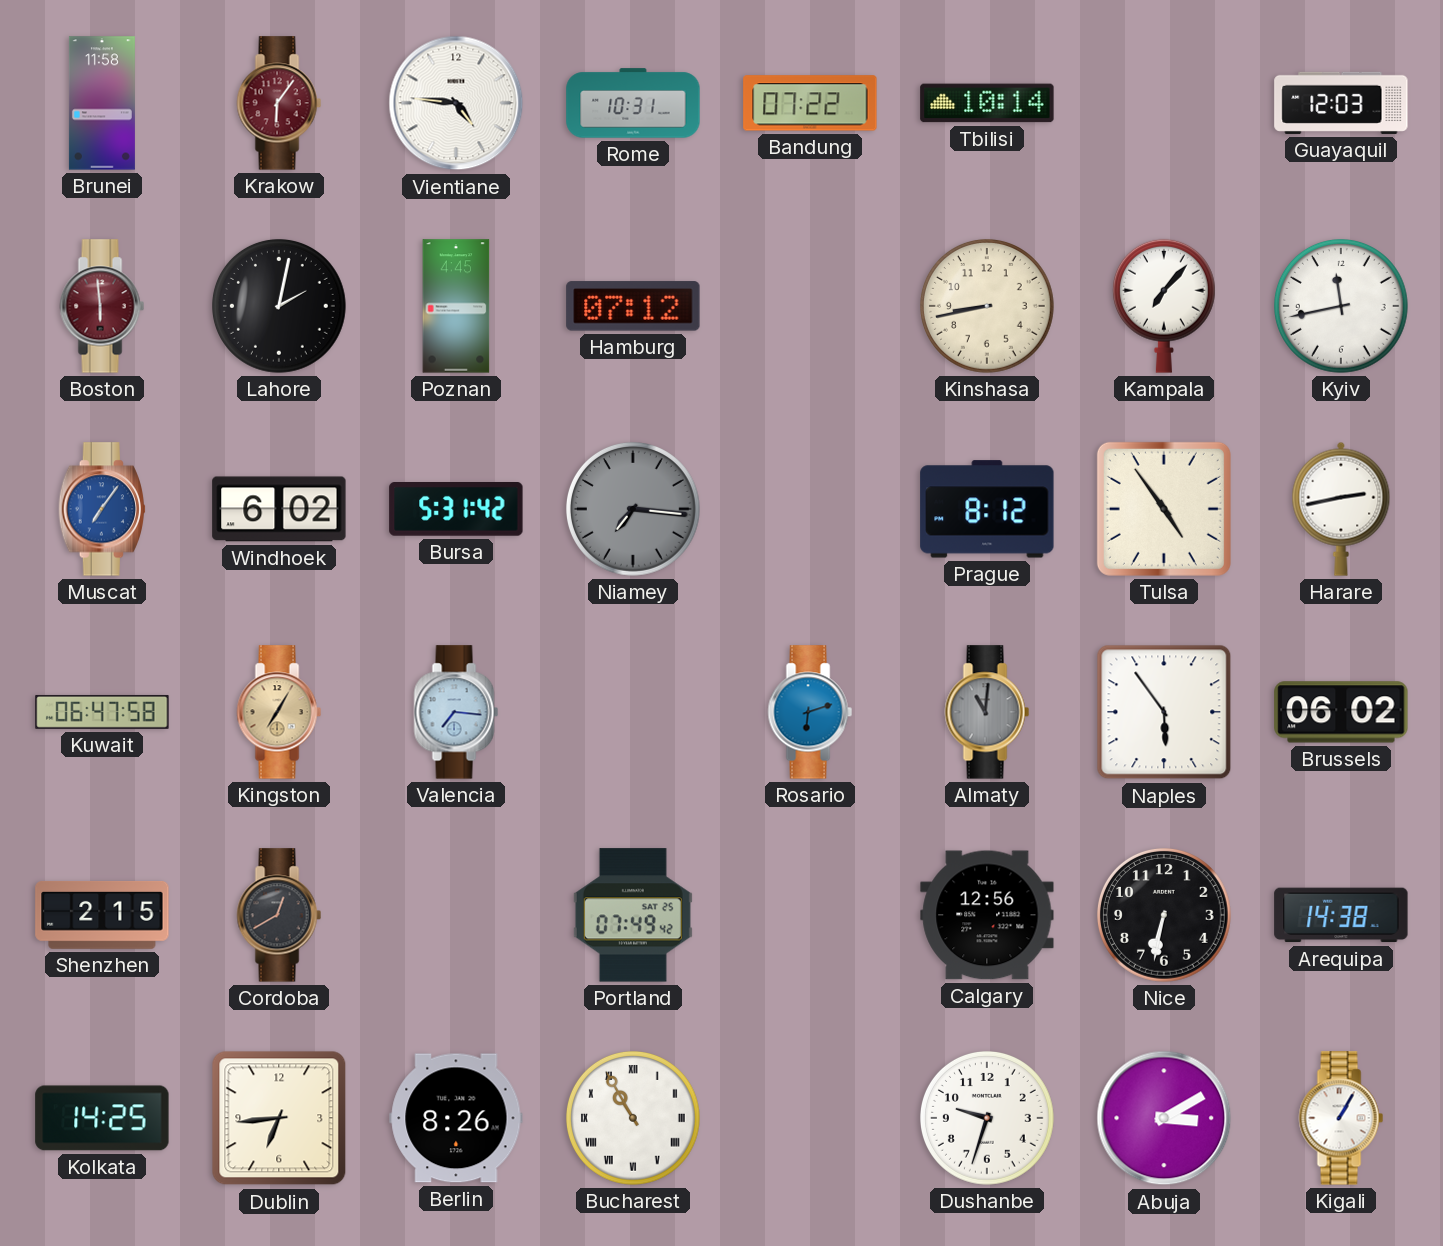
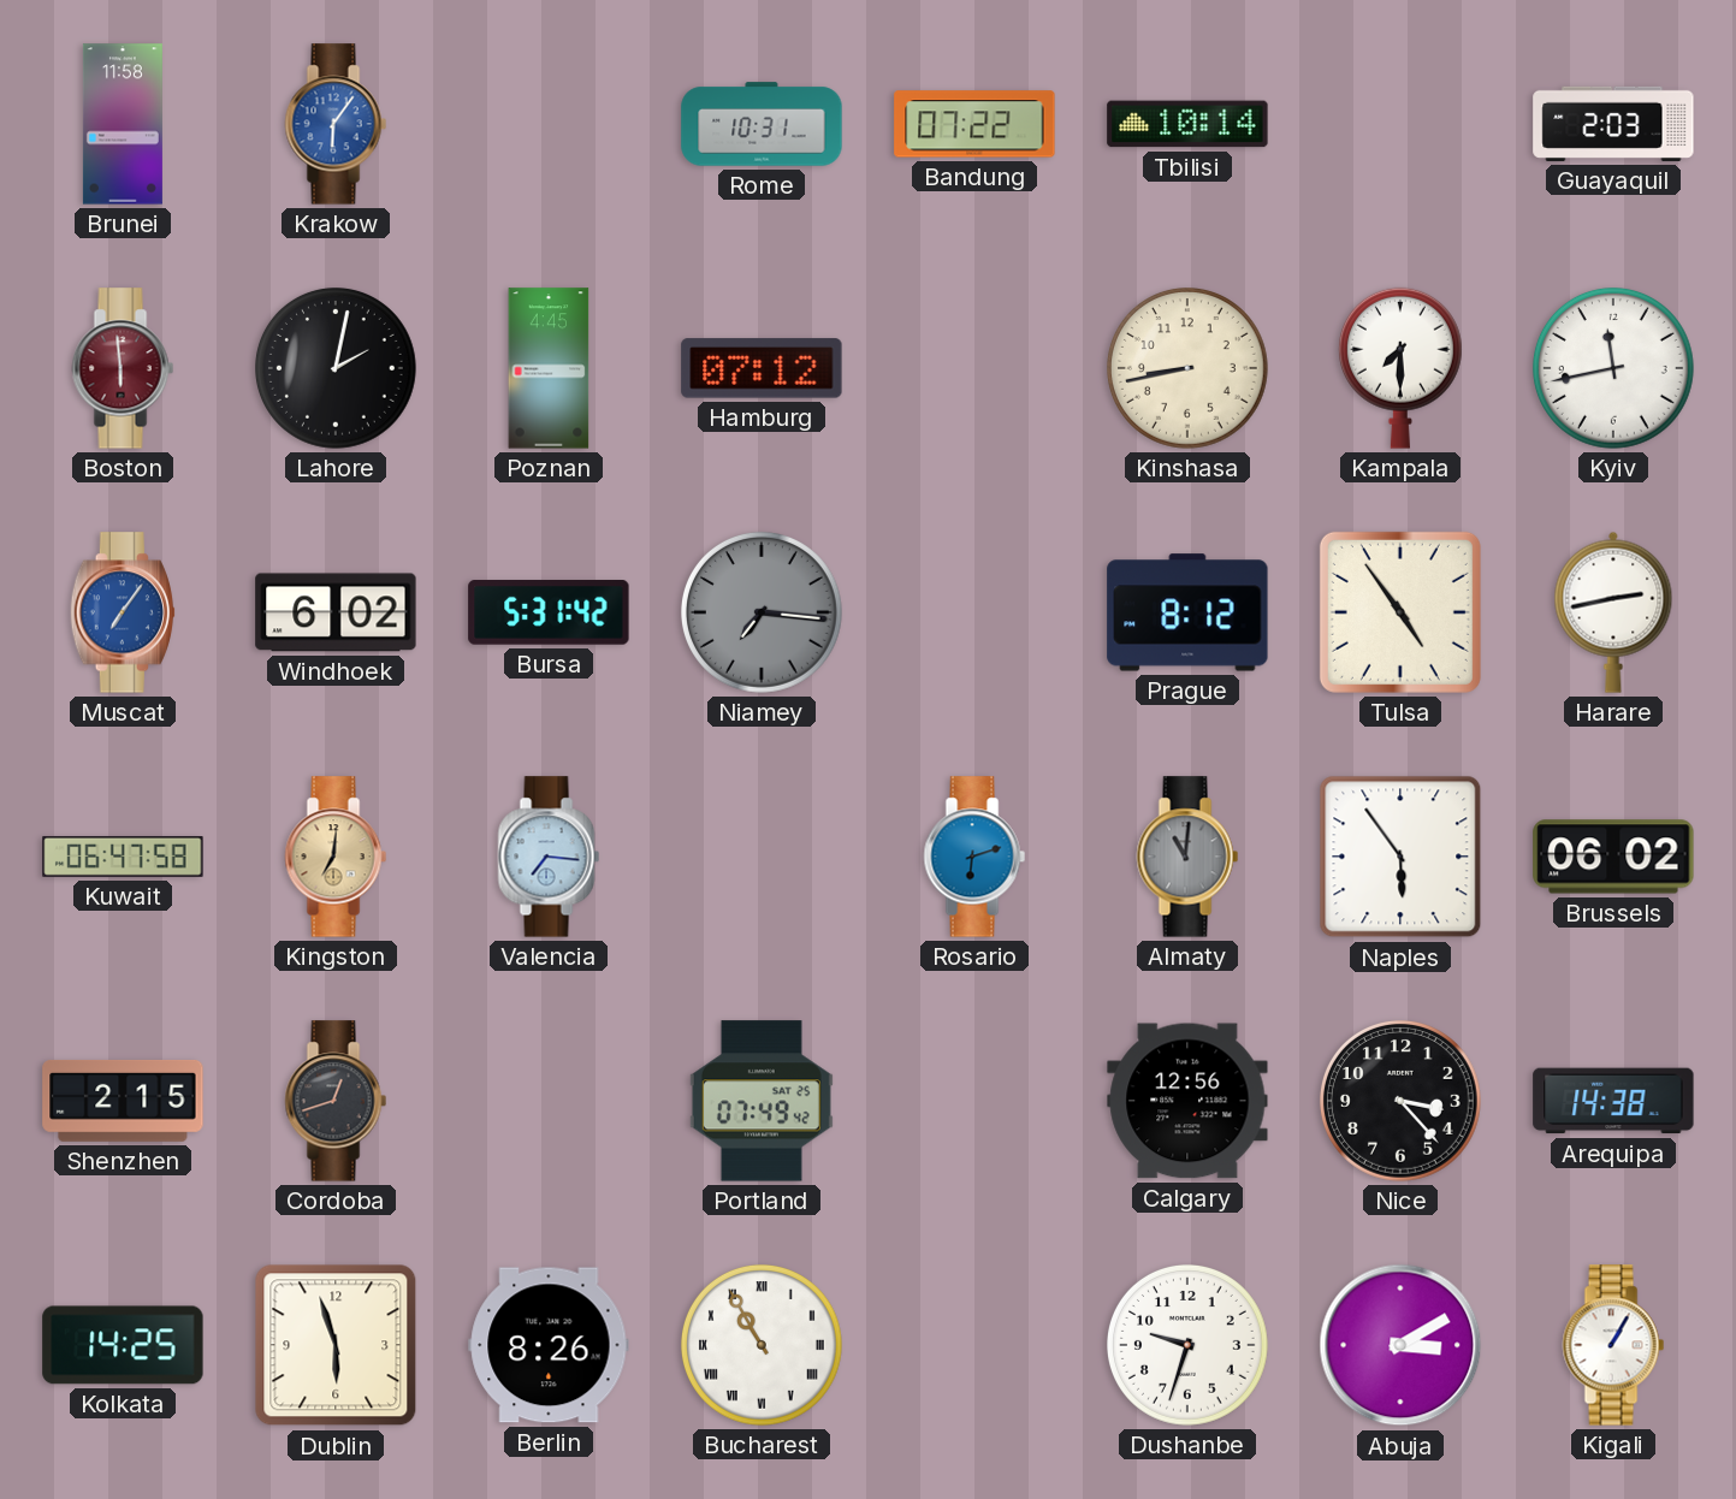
Krakow dial: burgundy -> blue (336, 124)
Vientiane: 4:46 -> none (456, 103)
Guayaquil: 12:03 -> 2:03 (1613, 124)
Kampala: 7:07 -> 7:30 (1400, 368)
Kingston: 7:05 -> 7:01 (336, 857)
Cordoba: 12:40 -> 12:42 (336, 1101)
Nice: 6:32 -> 3:23 (1402, 1102)
Dublin: 6:44 -> 5:57 (336, 1345)
